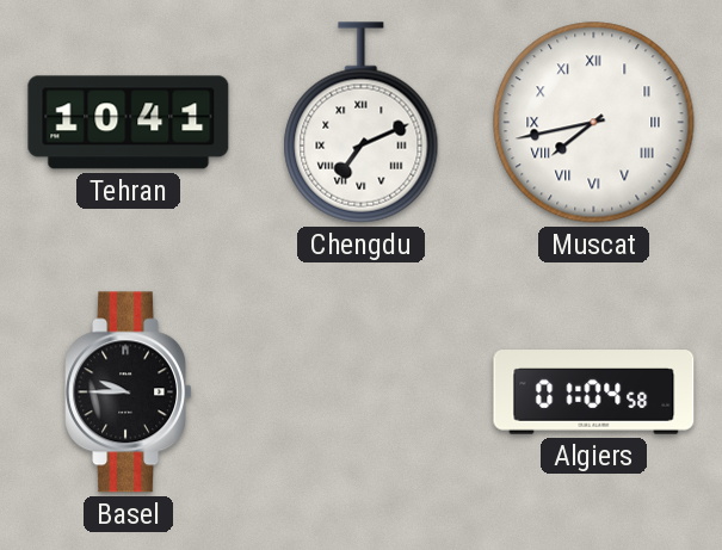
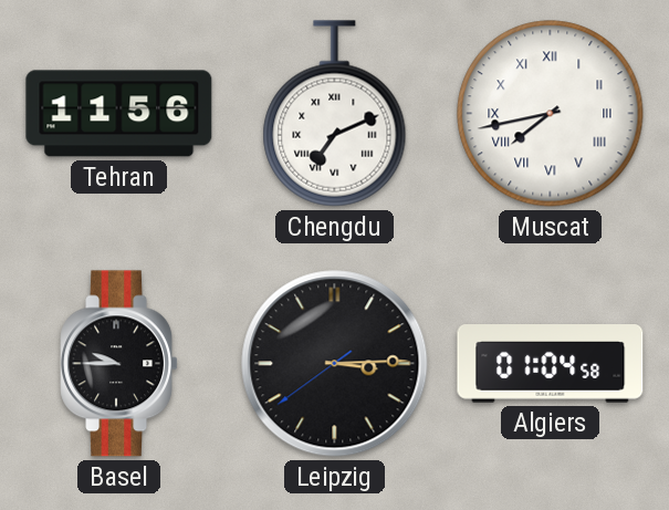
Tehran: 10:41 -> 11:56 (119, 114)
Leipzig: none -> 3:14 (335, 364)
